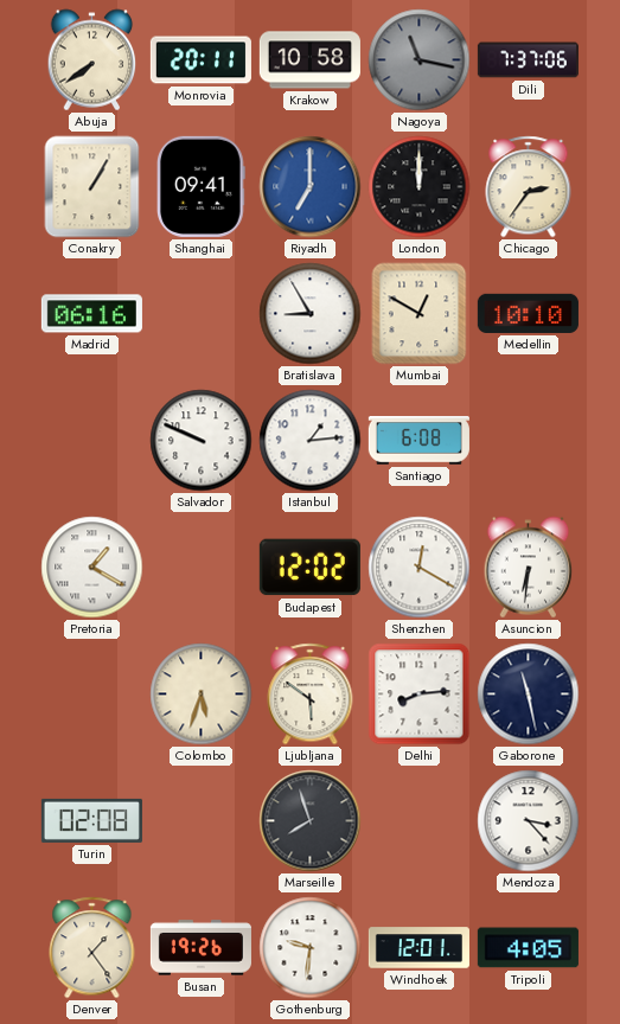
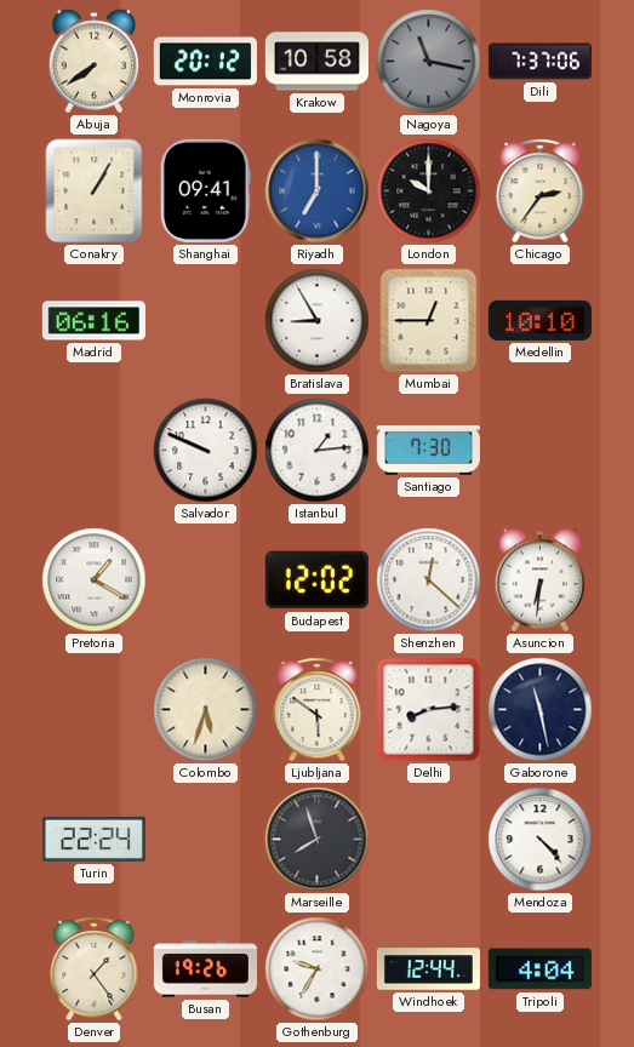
Monrovia: 20:11 -> 20:12 (205, 62)
London: 12:00 -> 10:00 (429, 191)
Mumbai: 12:50 -> 12:45 (429, 321)
Santiago: 6:08 -> 7:30 (428, 451)
Shenzhen: 12:20 -> 12:22 (429, 580)
Turin: 02:08 -> 22:24 (93, 839)
Mendoza: 3:23 -> 4:23 (541, 840)
Gothenburg: 9:31 -> 9:35 (318, 969)
Windhoek: 12:01 -> 12:44 (428, 969)
Tripoli: 4:05 -> 4:04 (539, 969)
